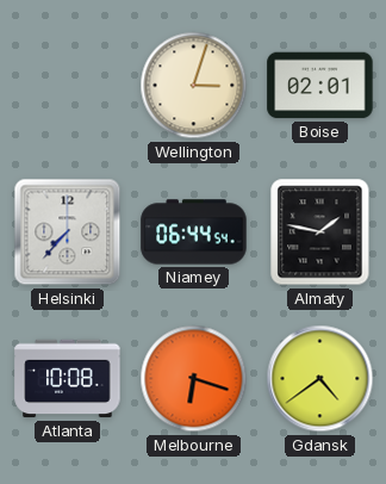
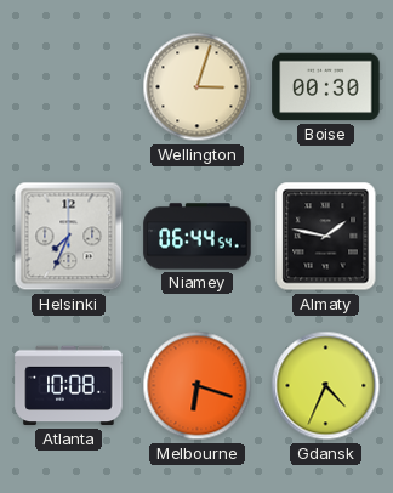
Boise: 02:01 -> 00:30 (326, 87)
Helsinki: 7:37 -> 7:34 (69, 237)
Gdansk: 4:39 -> 4:34 (326, 386)
